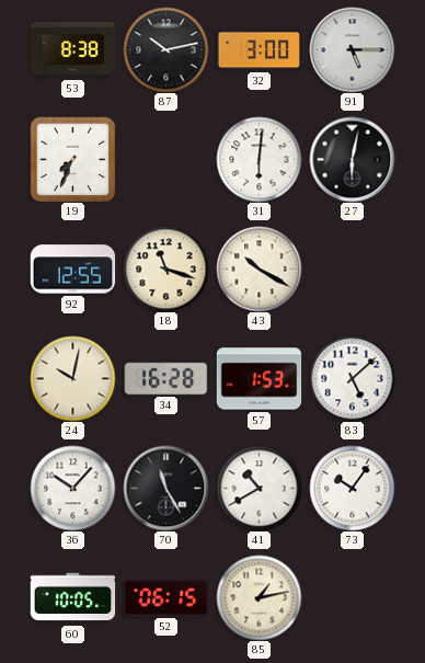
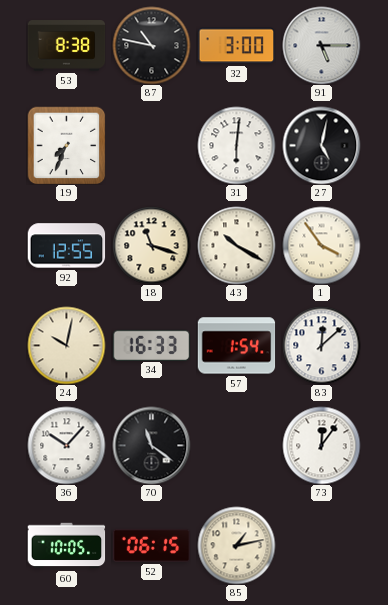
87: 10:13 -> 10:47 (151, 45)
27: 6:02 -> 5:02 (321, 145)
1: none -> 3:54 (321, 245)
34: 16:28 -> 16:33 (151, 345)
57: 1:53 -> 1:54 (236, 346)
83: 5:08 -> 12:08 (321, 345)
70: 11:25 -> 11:21 (151, 445)
41: 10:40 -> none (259, 488)
73: 10:06 -> 12:06 (321, 445)
